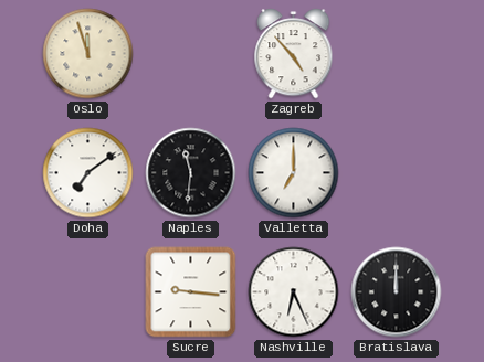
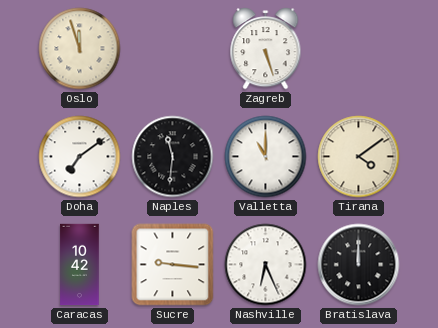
Zagreb: 4:53 -> 5:27 (266, 49)
Valletta: 7:00 -> 11:00 (266, 157)
Tirana: none -> 4:09 (359, 157)
Caracas: none -> 10:42 (80, 265)
